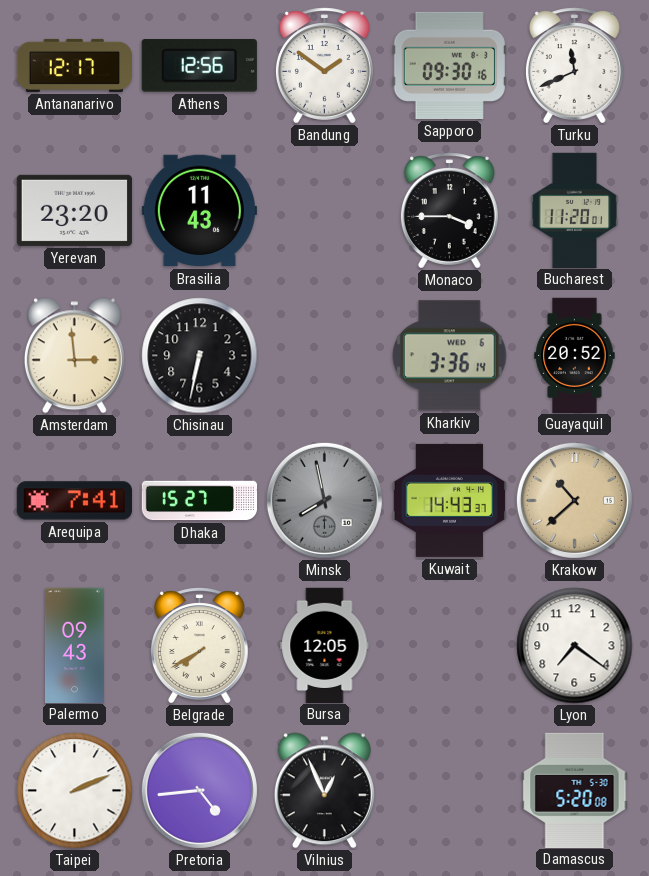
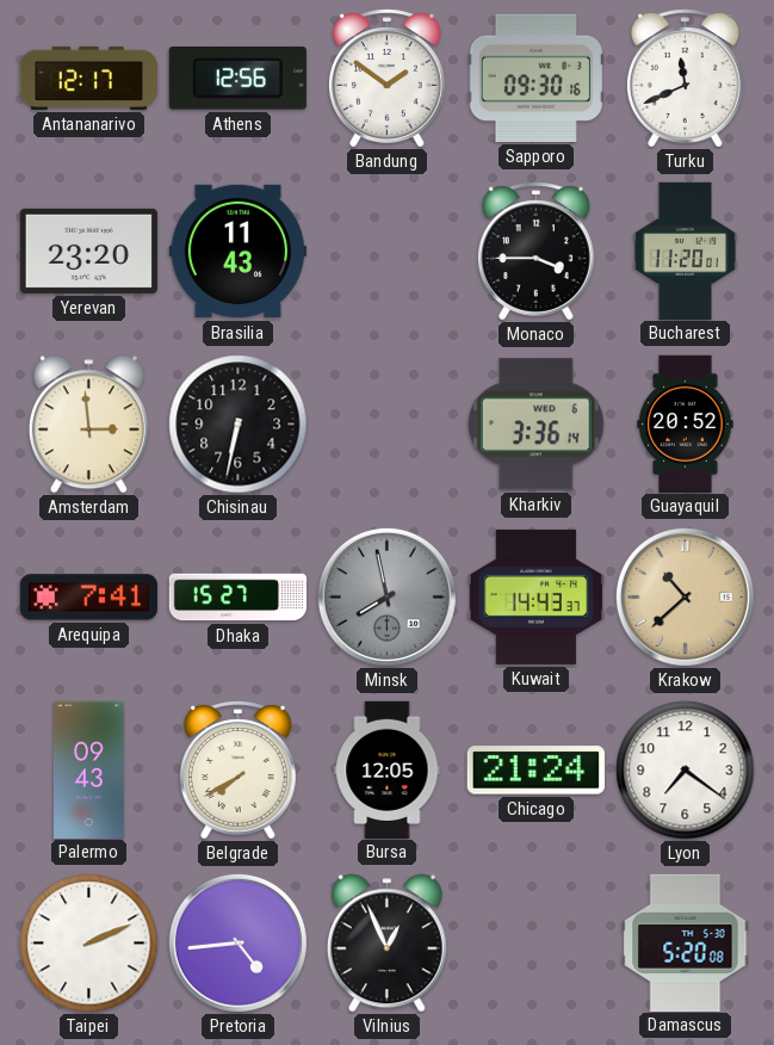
Chicago: none -> 21:24 (535, 771)
